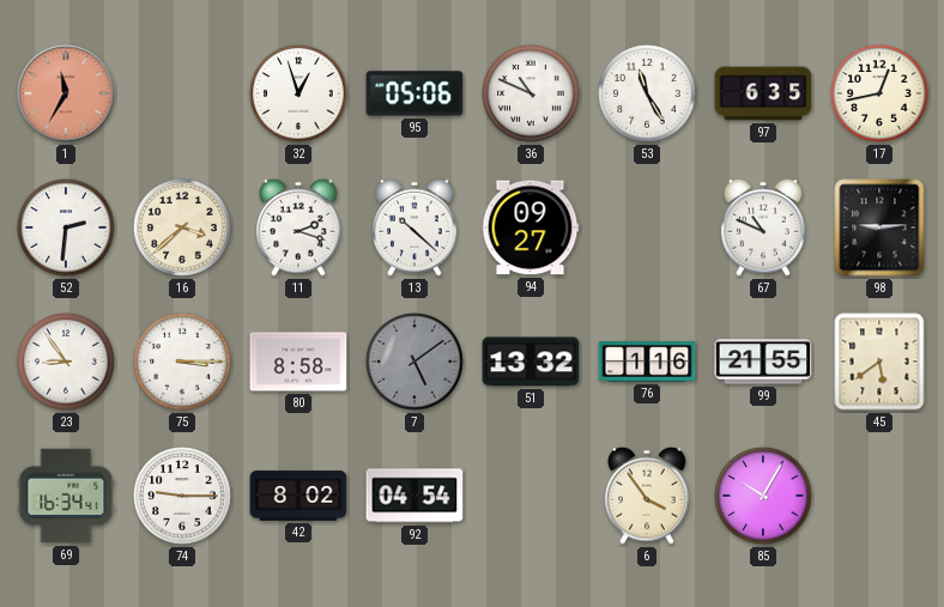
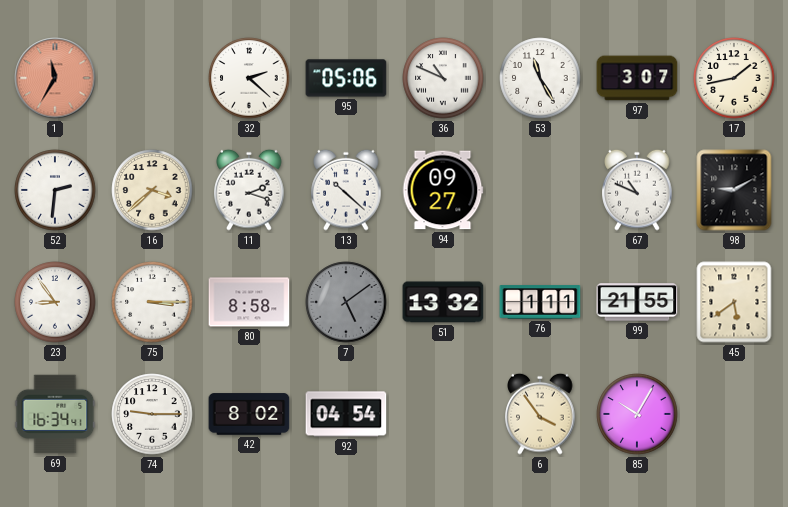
32: 12:57 -> 2:22 (249, 78)
97: 6:35 -> 3:07 (637, 78)
17: 12:43 -> 1:43 (734, 78)
98: 9:14 -> 9:10 (734, 190)
76: 1:16 -> 1:11 (540, 302)
